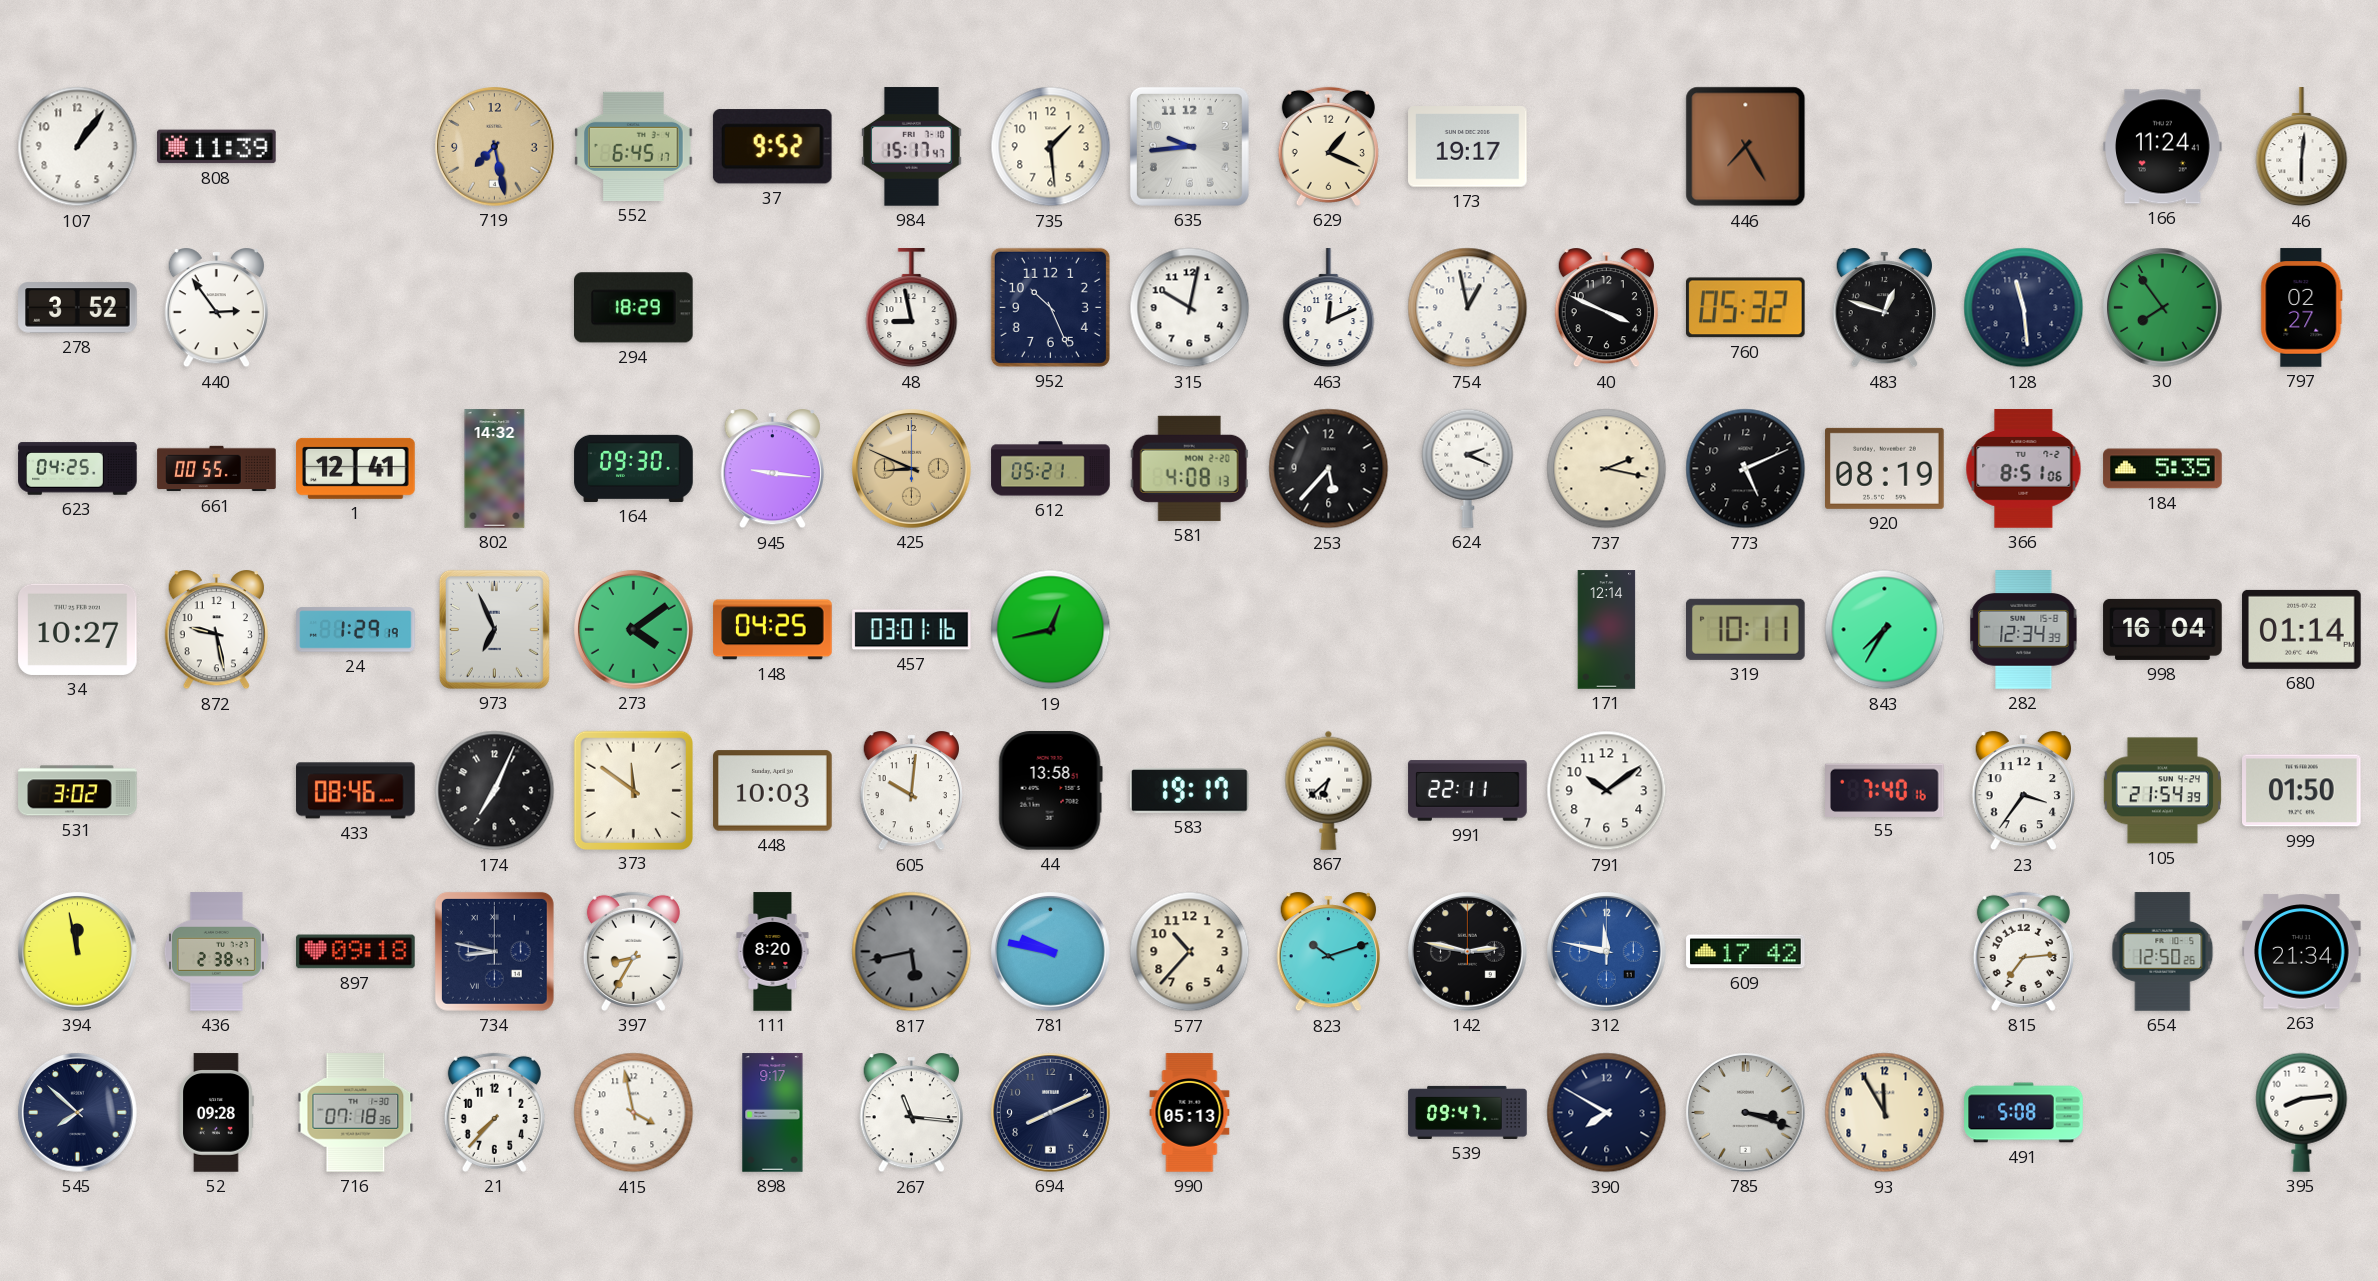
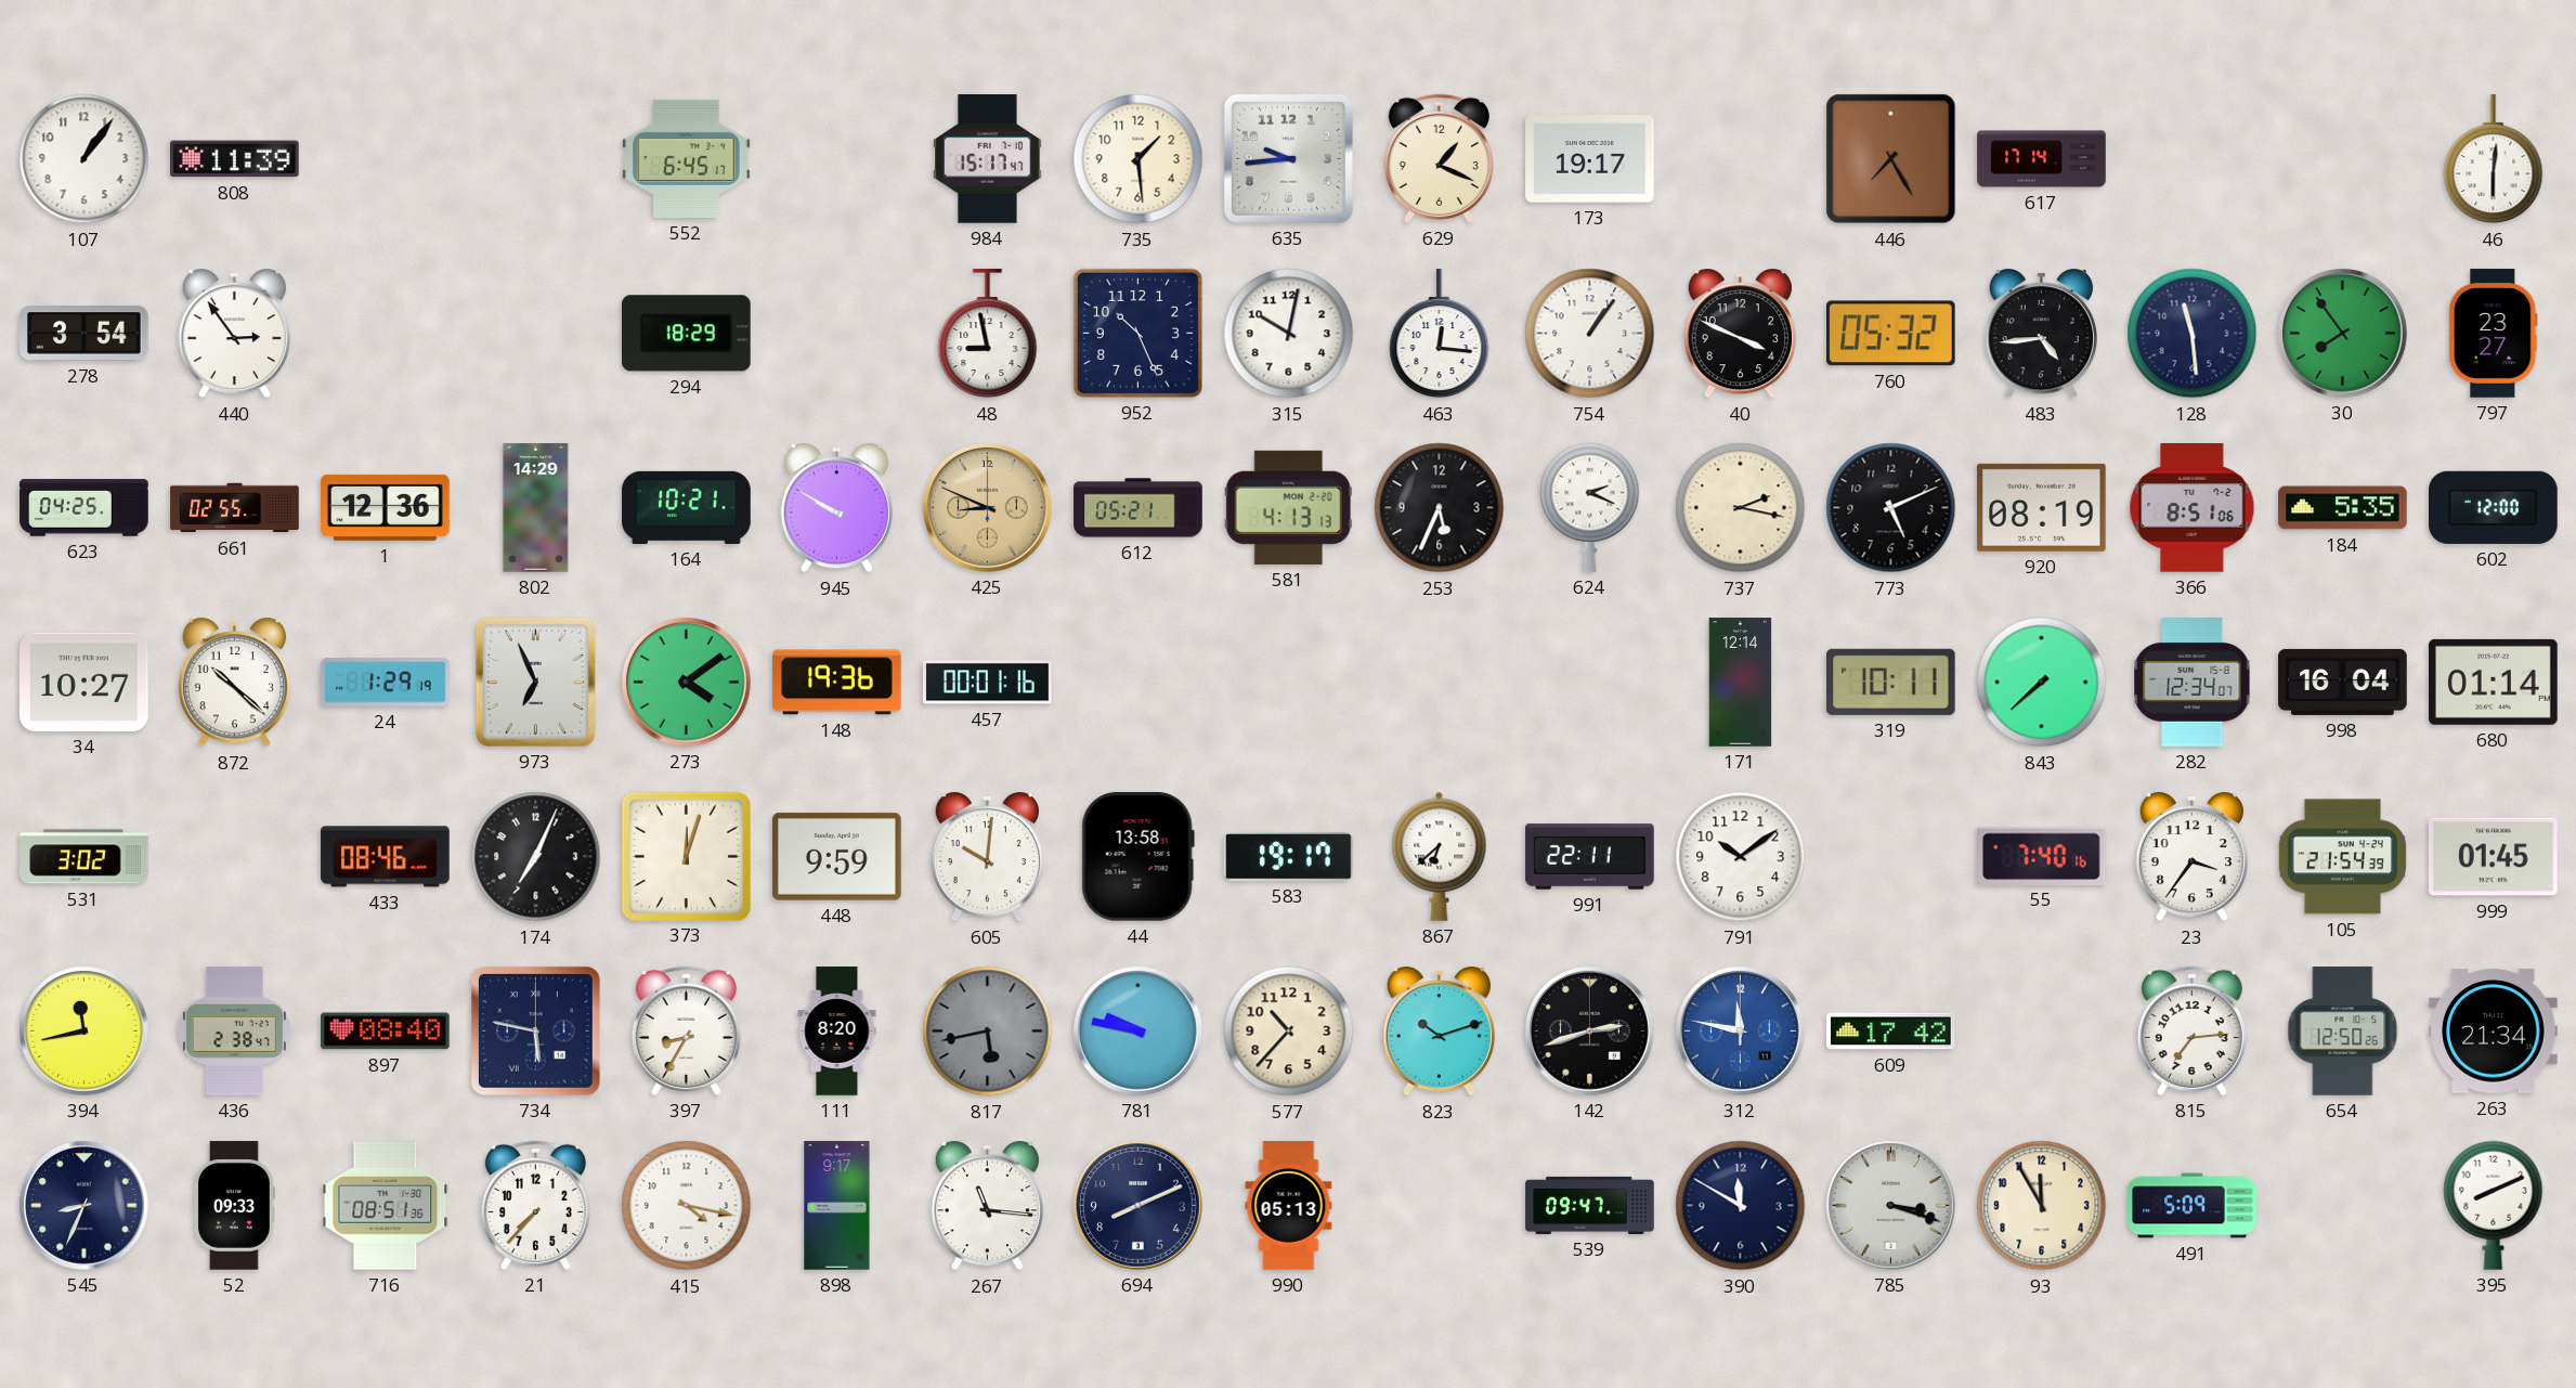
719: 7:28 -> none (495, 147)
37: 9:52 -> none (772, 147)
617: none -> 17:14 (2042, 159)
166: 11:24 -> none (2163, 147)
278: 3:52 -> 3:54 (84, 334)
463: 12:11 -> 12:16 (1440, 334)
754: 12:58 -> 1:06 (1590, 334)
483: 12:48 -> 4:44 (2041, 335)
797: 02:27 -> 23:27 (2494, 334)
661: 00:55 -> 02:55 (235, 508)
1: 12:41 -> 12:36 (386, 507)
802: 14:32 -> 14:29 (536, 508)
164: 09:30 -> 10:21 (687, 507)
945: 9:16 -> 9:50 (836, 509)
581: 4:08 -> 4:13 (1288, 507)
253: 5:37 -> 5:34 (1440, 508)
602: none -> 12:00 (2494, 507)
872: 9:28 -> 10:22 (234, 684)
148: 04:25 -> 19:36 (837, 683)
457: 03:01 -> 00:01 (988, 683)
19: 12:43 -> none (1051, 630)
843: 7:35 -> 7:38 (2042, 683)
282: 12:34:39 -> 12:34:07 (2193, 683)
373: 11:51 -> 12:03 (686, 856)
448: 10:03 -> 9:59 (837, 857)
999: 01:50 -> 01:45 (2494, 857)
394: 11:58 -> 11:43 (84, 1032)
897: 09:18 -> 08:40 (386, 1032)
734: 8:47 -> 5:47 (535, 1030)
142: 2:47 -> 2:42 (1590, 1032)
545: 7:52 -> 8:34 (84, 1206)
52: 09:28 -> 09:33 (235, 1206)
716: 07:18 -> 08:51 (386, 1206)
415: 3:58 -> 4:17 (687, 1206)
390: 7:50 -> 11:50 (1741, 1206)
491: 5:08 -> 5:09 (2193, 1206)
395: 8:14 -> 8:11 (2494, 1205)
